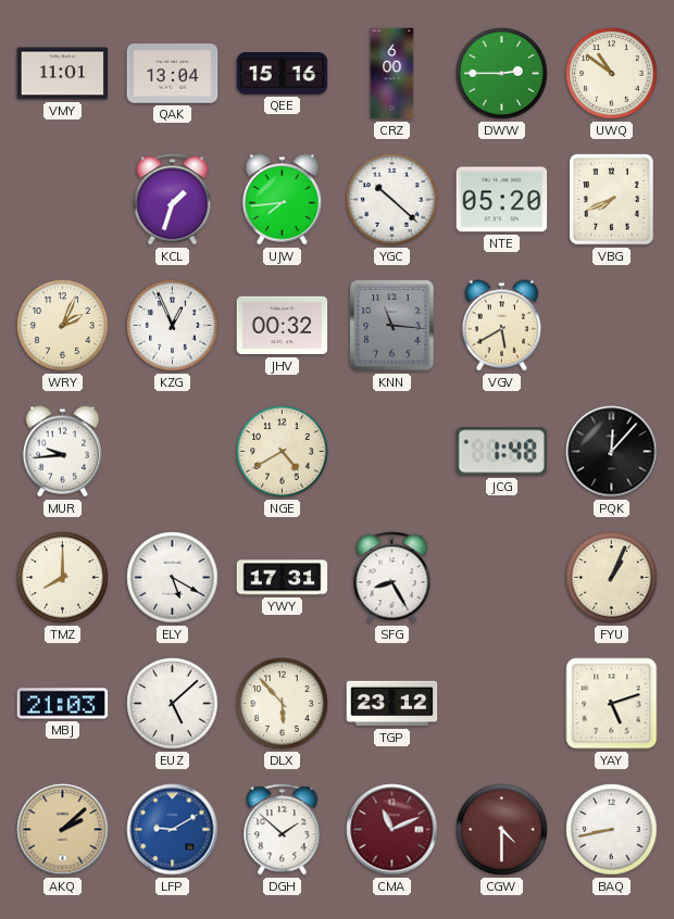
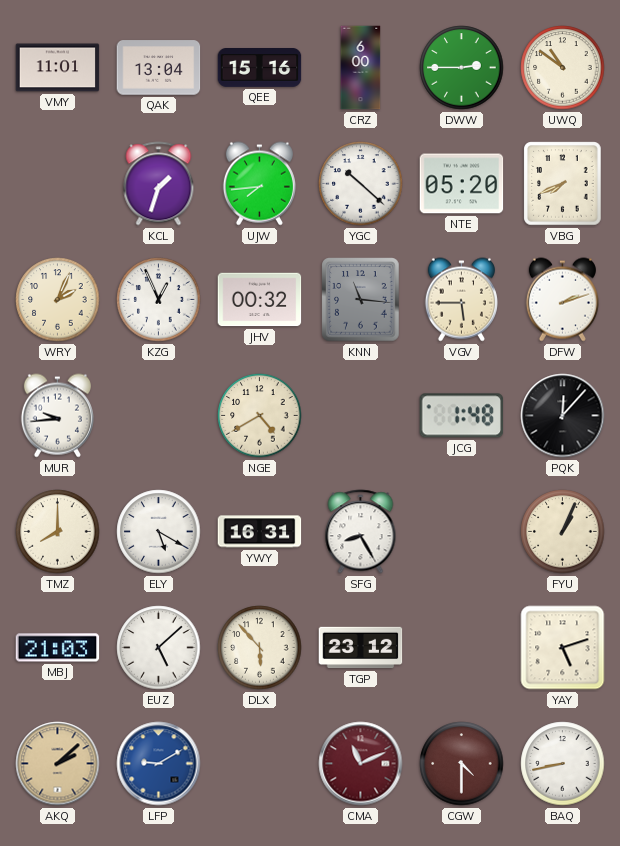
VGV: 5:40 -> 5:45 (461, 300)
DFW: none -> 2:12 (562, 300)
YWY: 17:31 -> 16:31 (260, 532)
DGH: 1:52 -> none (283, 830)
